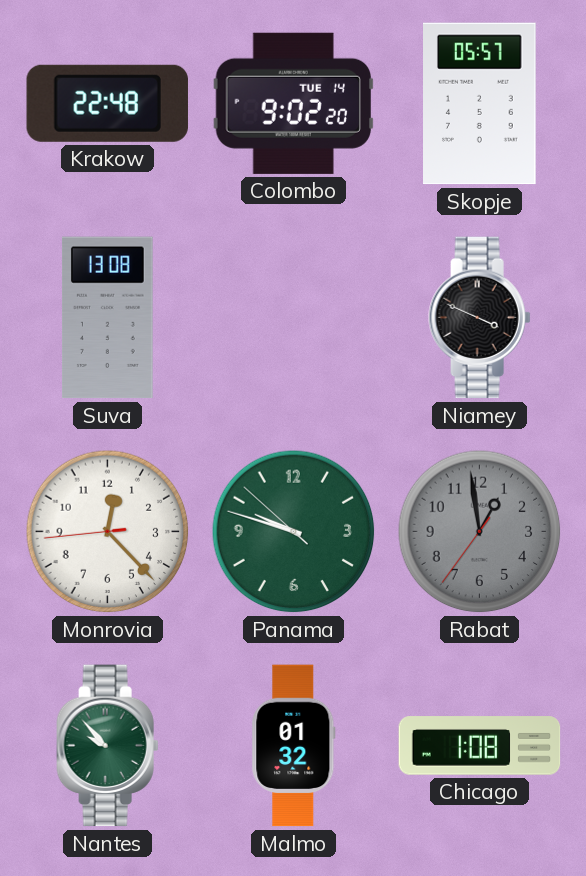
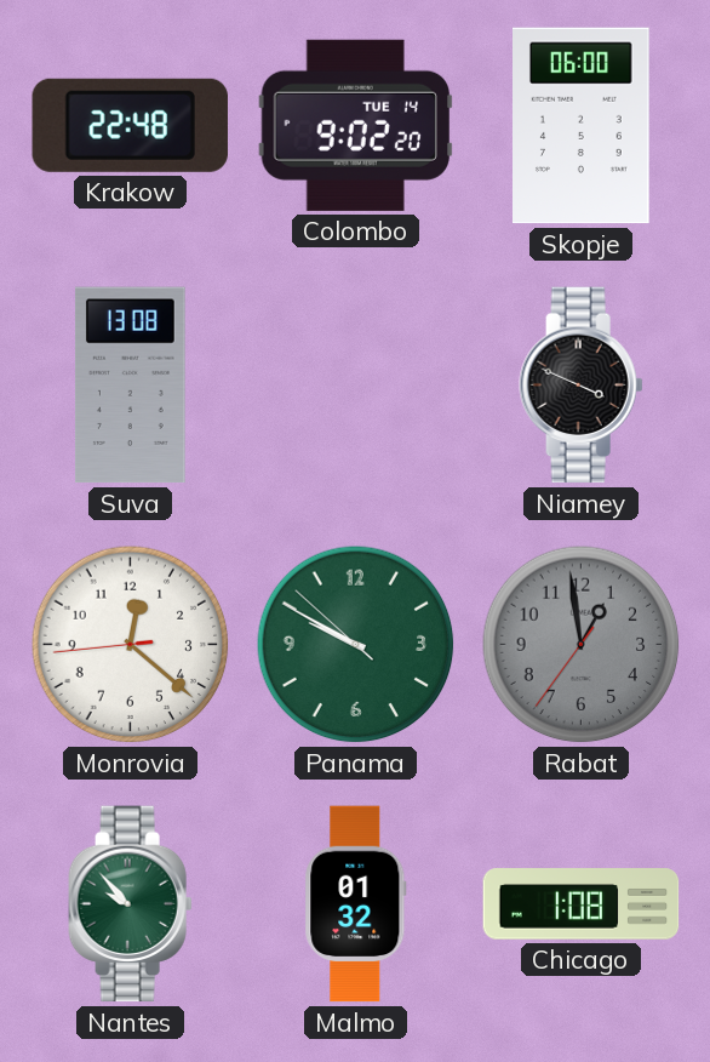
Skopje: 05:57 -> 06:00 (582, 126)
Monrovia: 12:22 -> 12:21 (131, 645)
Panama: 9:47 -> 9:49 (356, 645)
